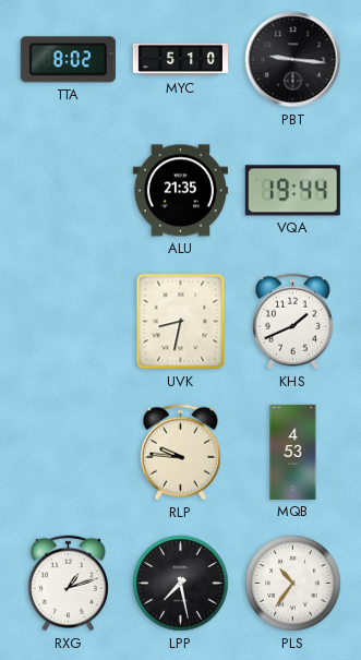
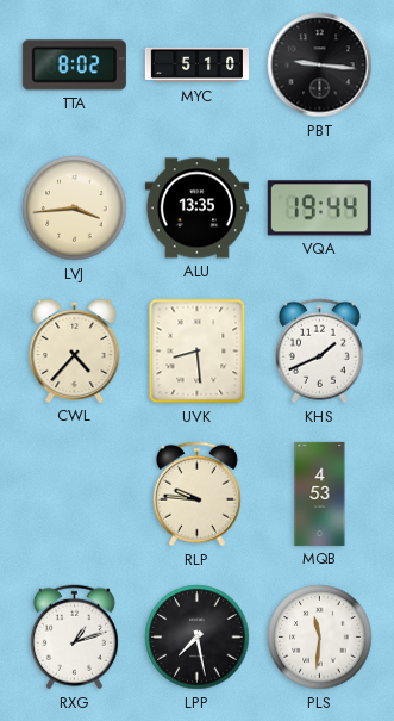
LVJ: none -> 3:44 (75, 209)
ALU: 21:35 -> 13:35 (196, 209)
CWL: none -> 4:37 (75, 350)
UVK: 8:32 -> 8:29 (198, 352)
PLS: 10:36 -> 11:31 (320, 638)
